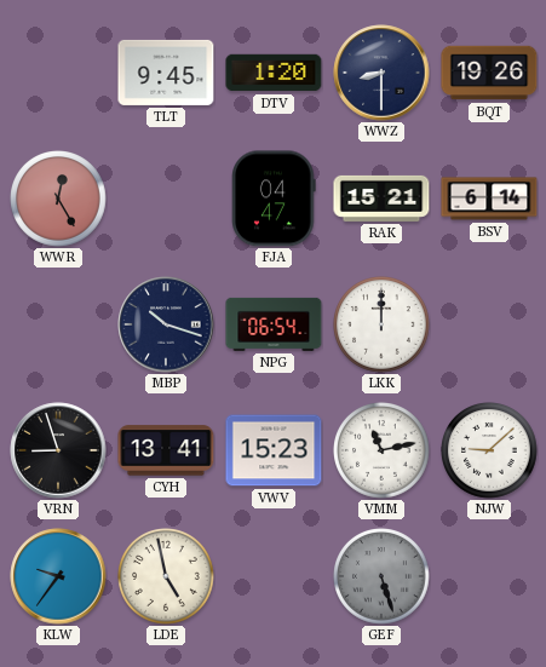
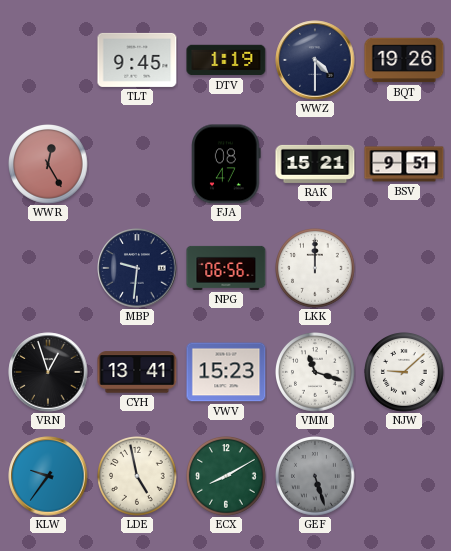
DTV: 1:20 -> 1:19 (226, 60)
WWZ: 8:30 -> 4:30 (315, 60)
FJA: 04:47 -> 08:47 (226, 164)
BSV: 6:14 -> 9:51 (404, 164)
MBP: 10:18 -> 9:31 (137, 268)
NPG: 06:54 -> 06:56 (226, 268)
VRN: 8:57 -> 12:57 (48, 372)
VMM: 11:13 -> 11:18 (316, 373)
ECX: none -> 8:10 (227, 477)
